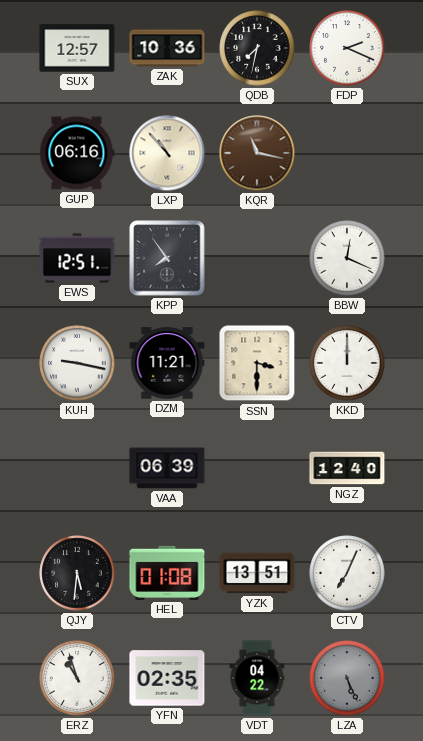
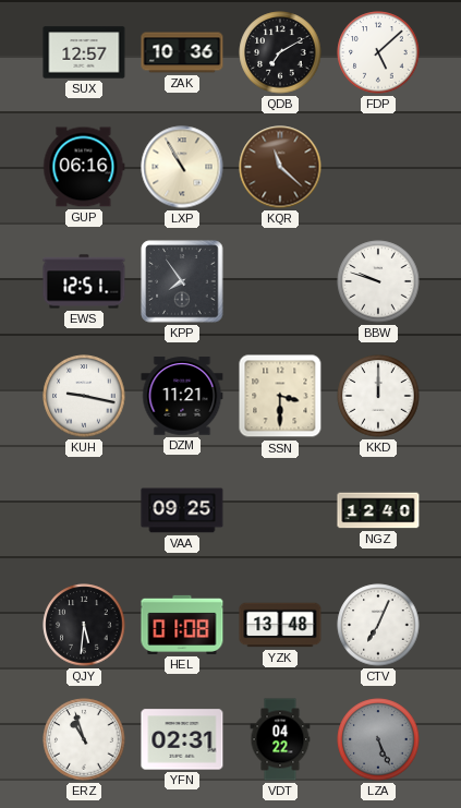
QDB: 7:32 -> 7:10 (280, 52)
FDP: 2:19 -> 5:08 (378, 52)
LXP: 10:53 -> 10:55 (182, 167)
KQR: 11:17 -> 11:22 (280, 167)
BBW: 12:19 -> 9:48 (378, 281)
VAA: 06:39 -> 09:25 (182, 510)
YZK: 13:51 -> 13:48 (280, 625)
YFN: 02:35 -> 02:31 (182, 739)
